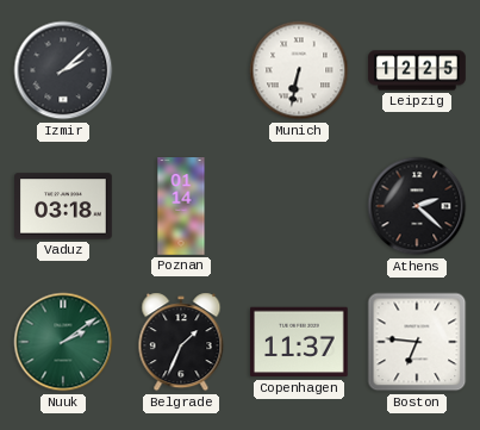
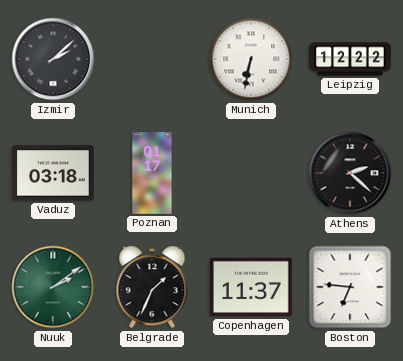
Leipzig: 12:25 -> 12:22 (350, 59)
Poznan: 01:14 -> 01:17 (152, 173)
